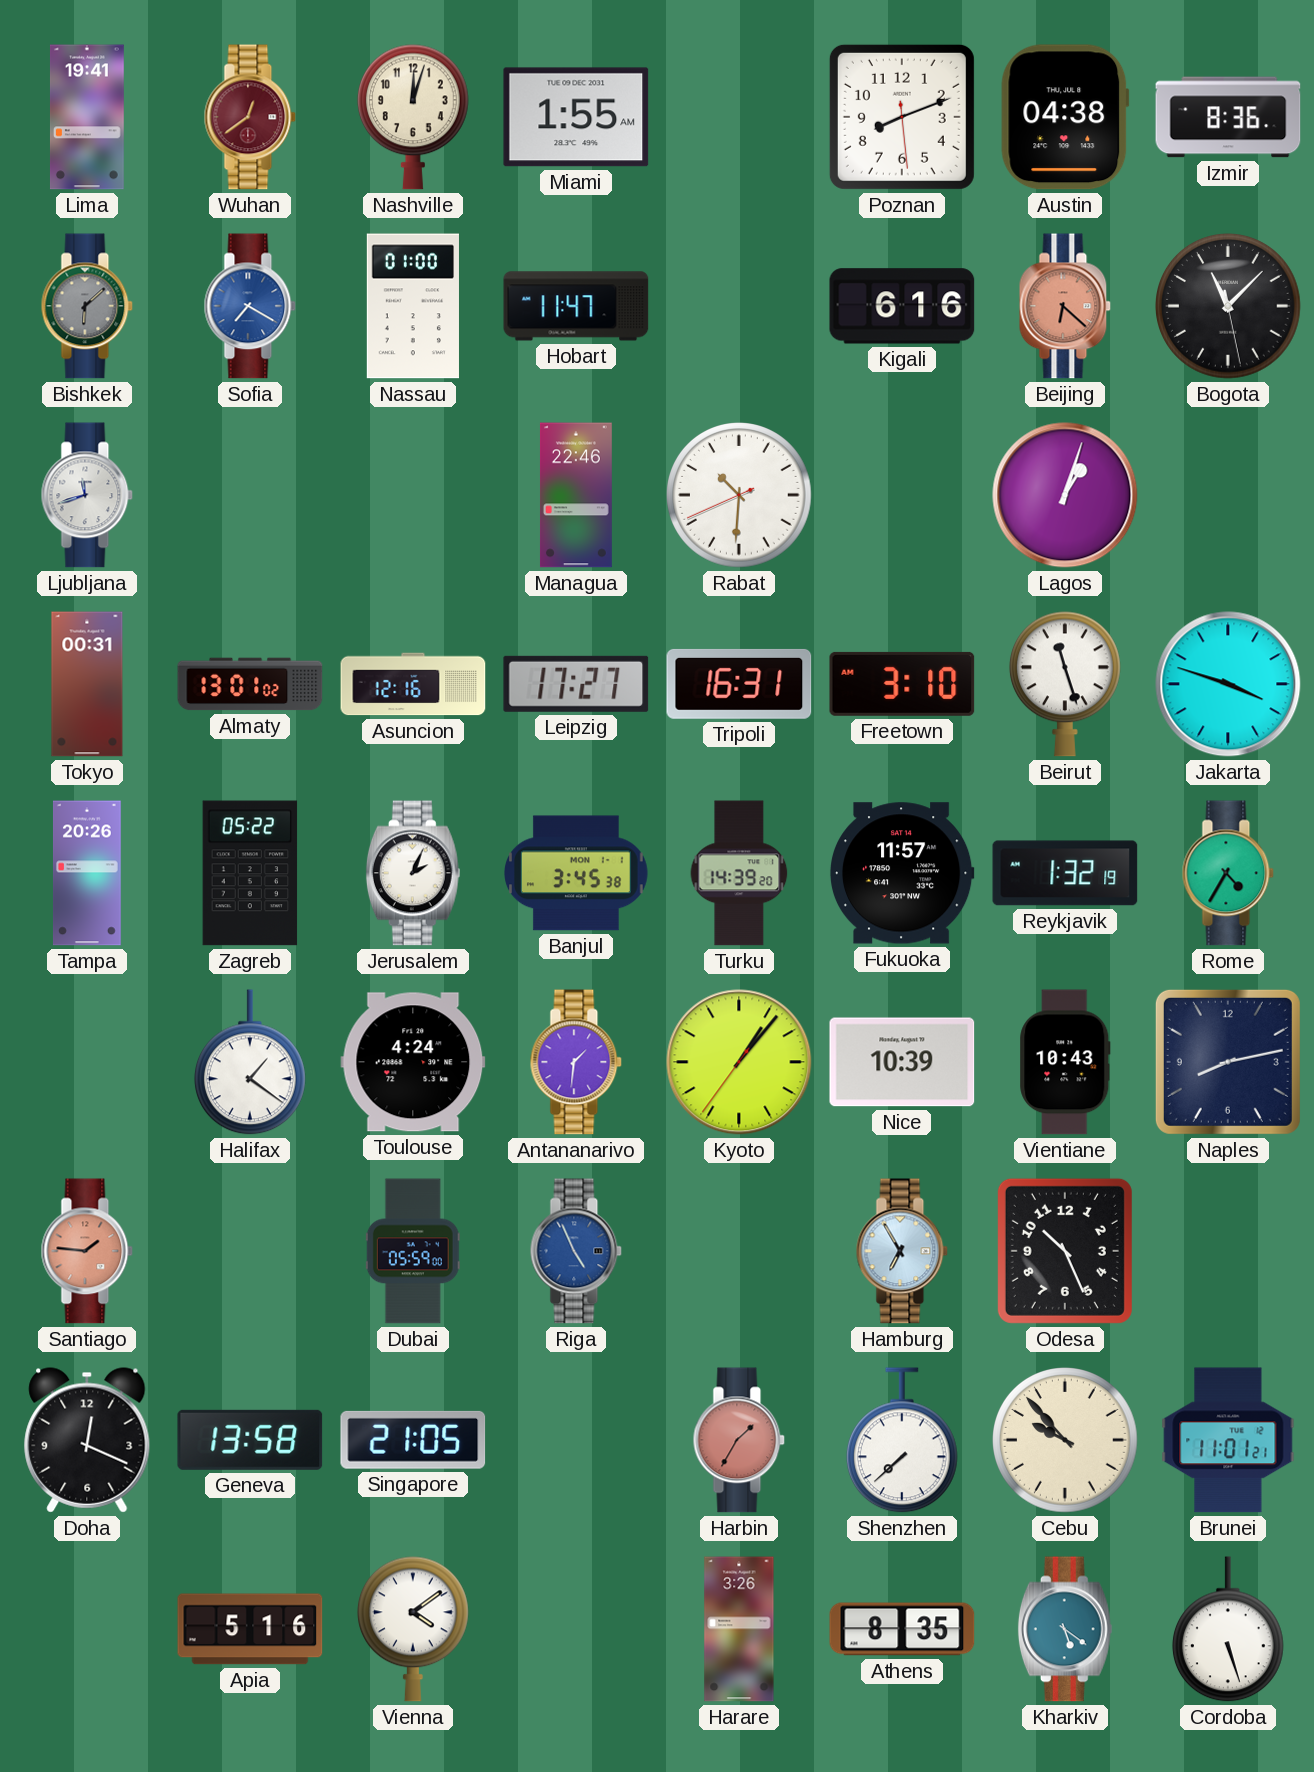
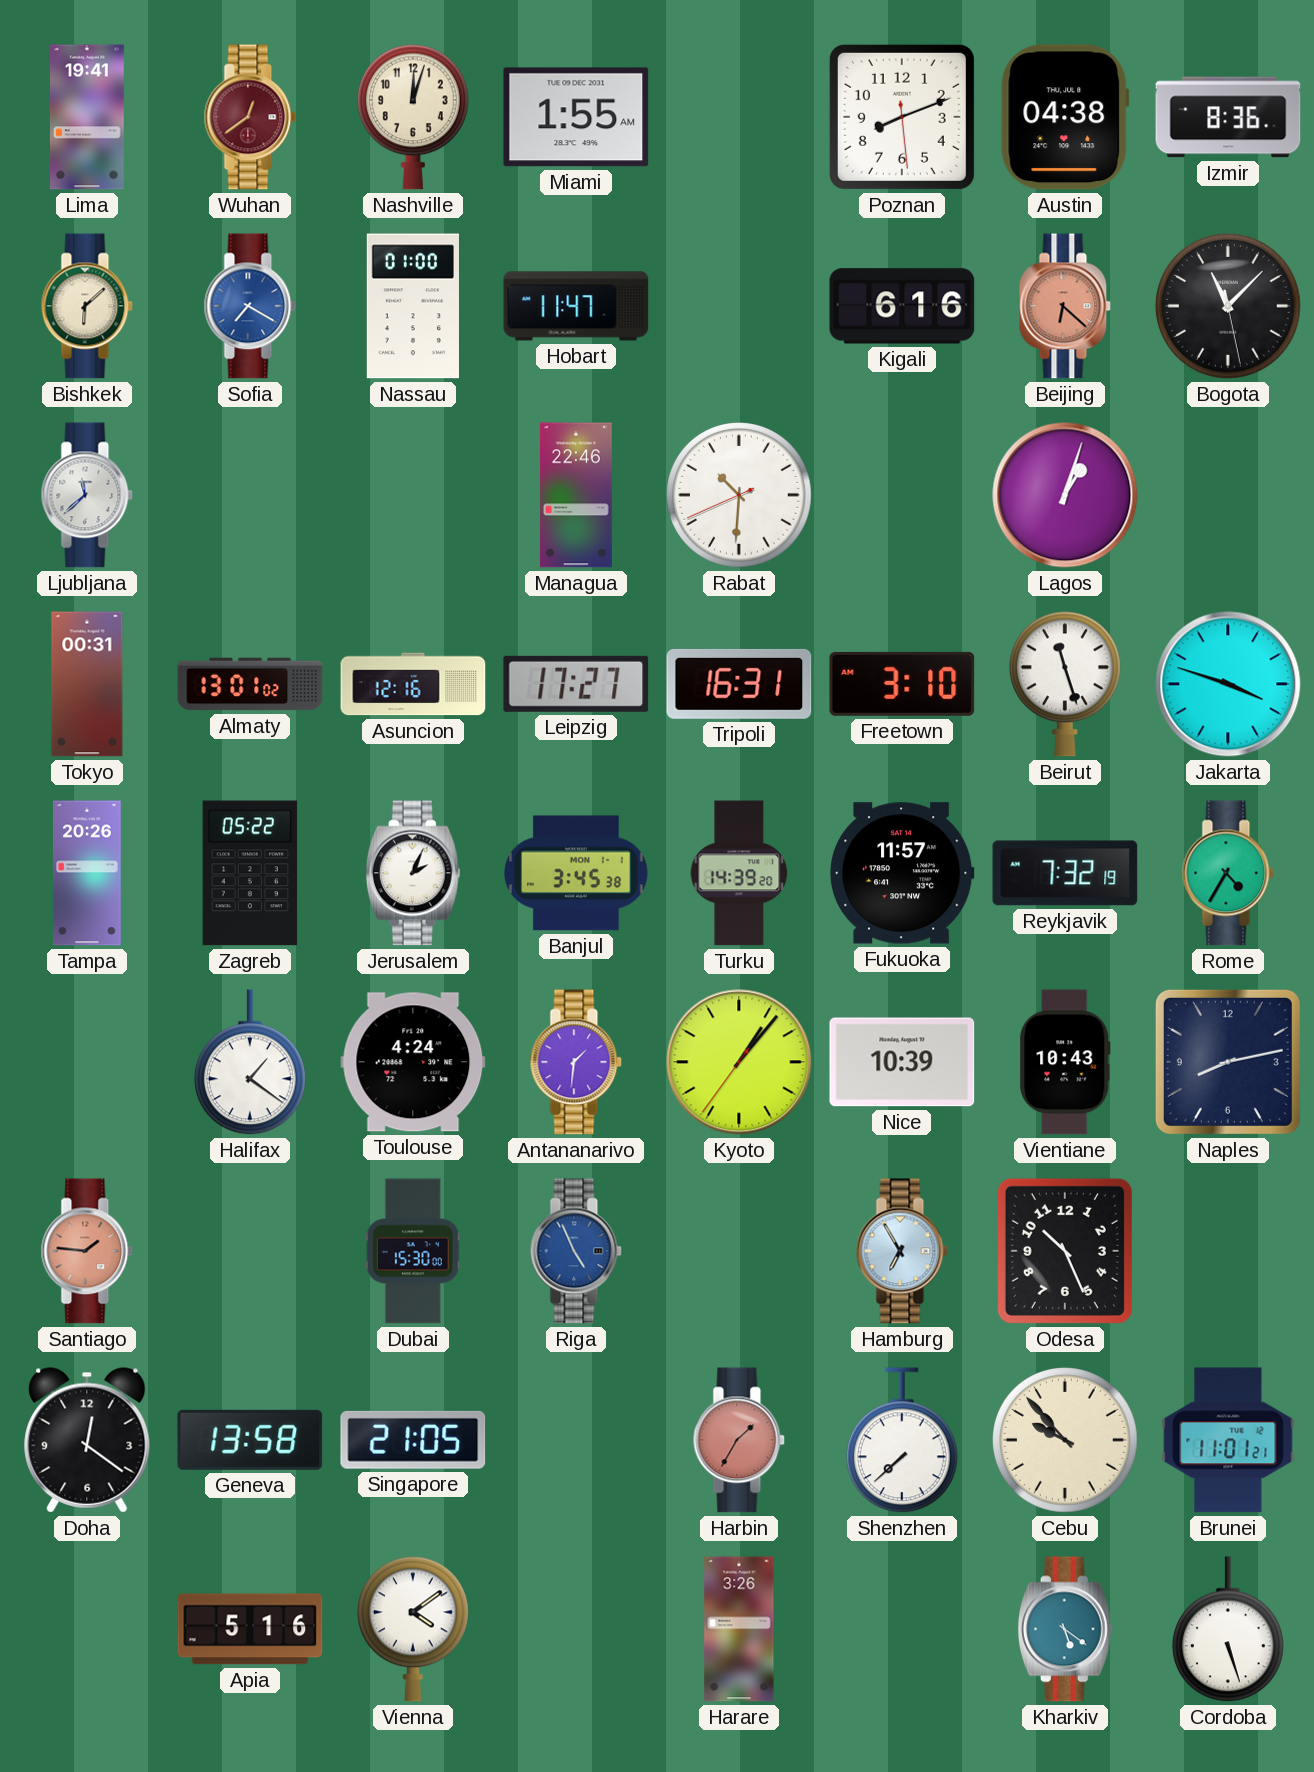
Bishkek dial: grey -> cream (87, 306)
Ljubljana: 11:42 -> 11:38 (87, 495)
Reykjavik: 1:32 -> 7:32 (1065, 873)
Dubai: 05:59 -> 15:30 (413, 1251)
Doha: 12:19 -> 12:21 (87, 1440)
Athens: 8:35 -> none (902, 1629)
